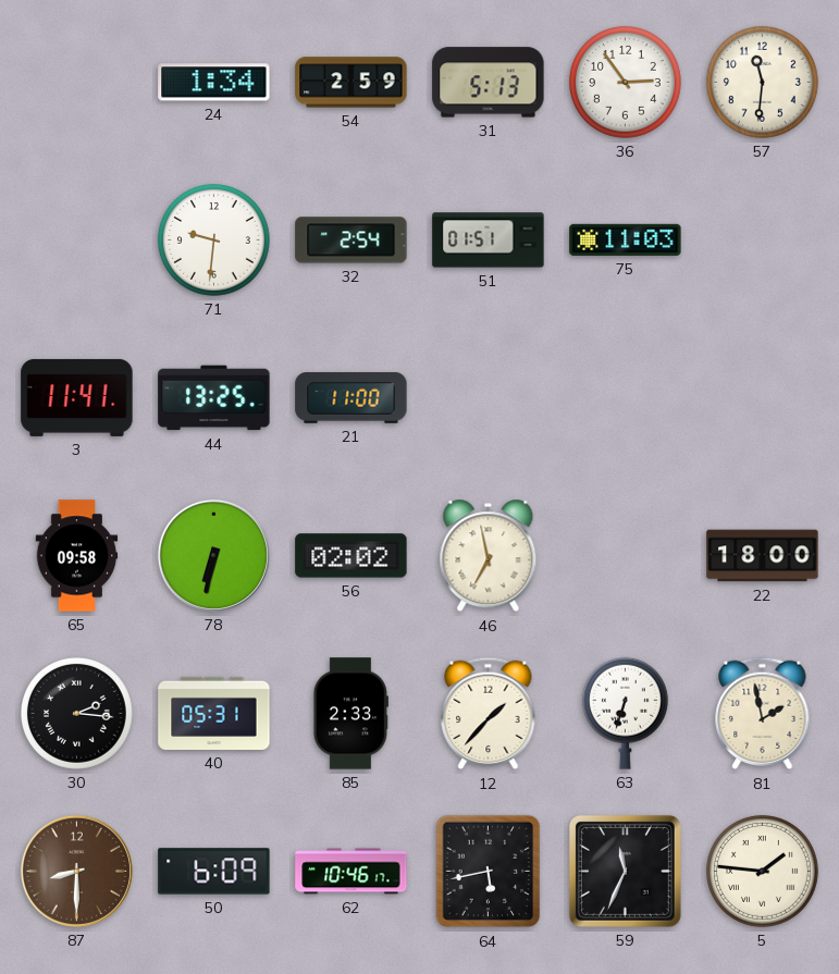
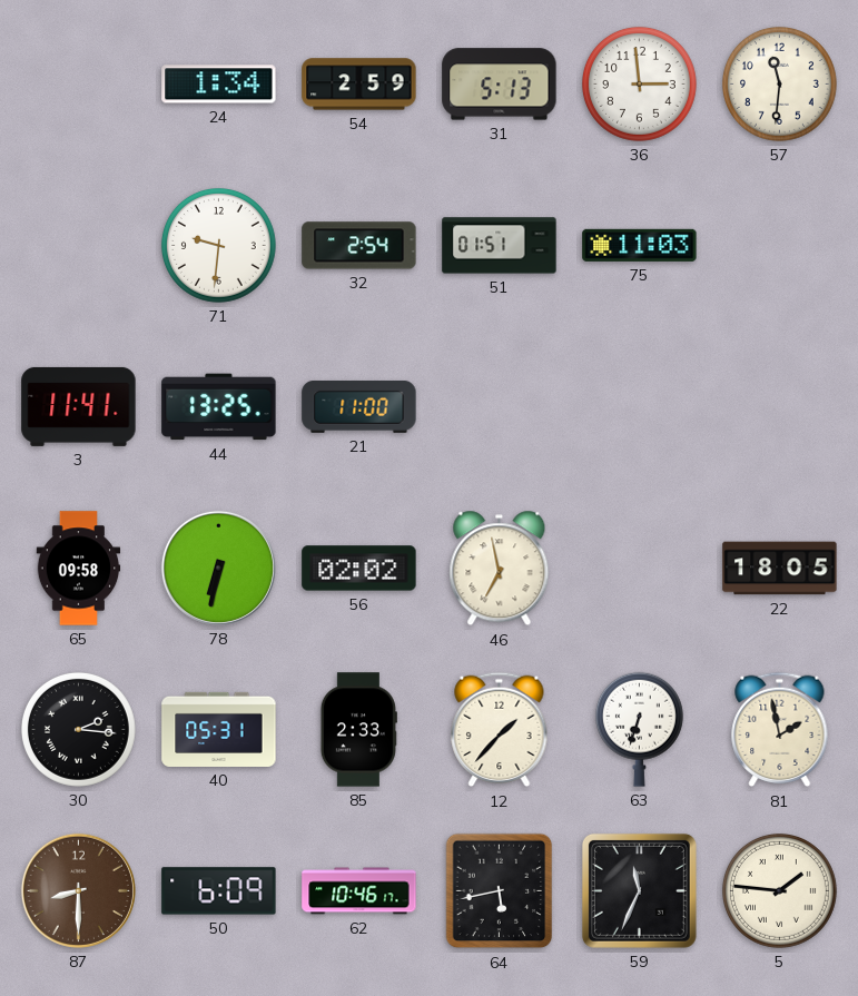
36: 2:54 -> 2:59 (639, 83)
22: 18:00 -> 18:05 (780, 569)
